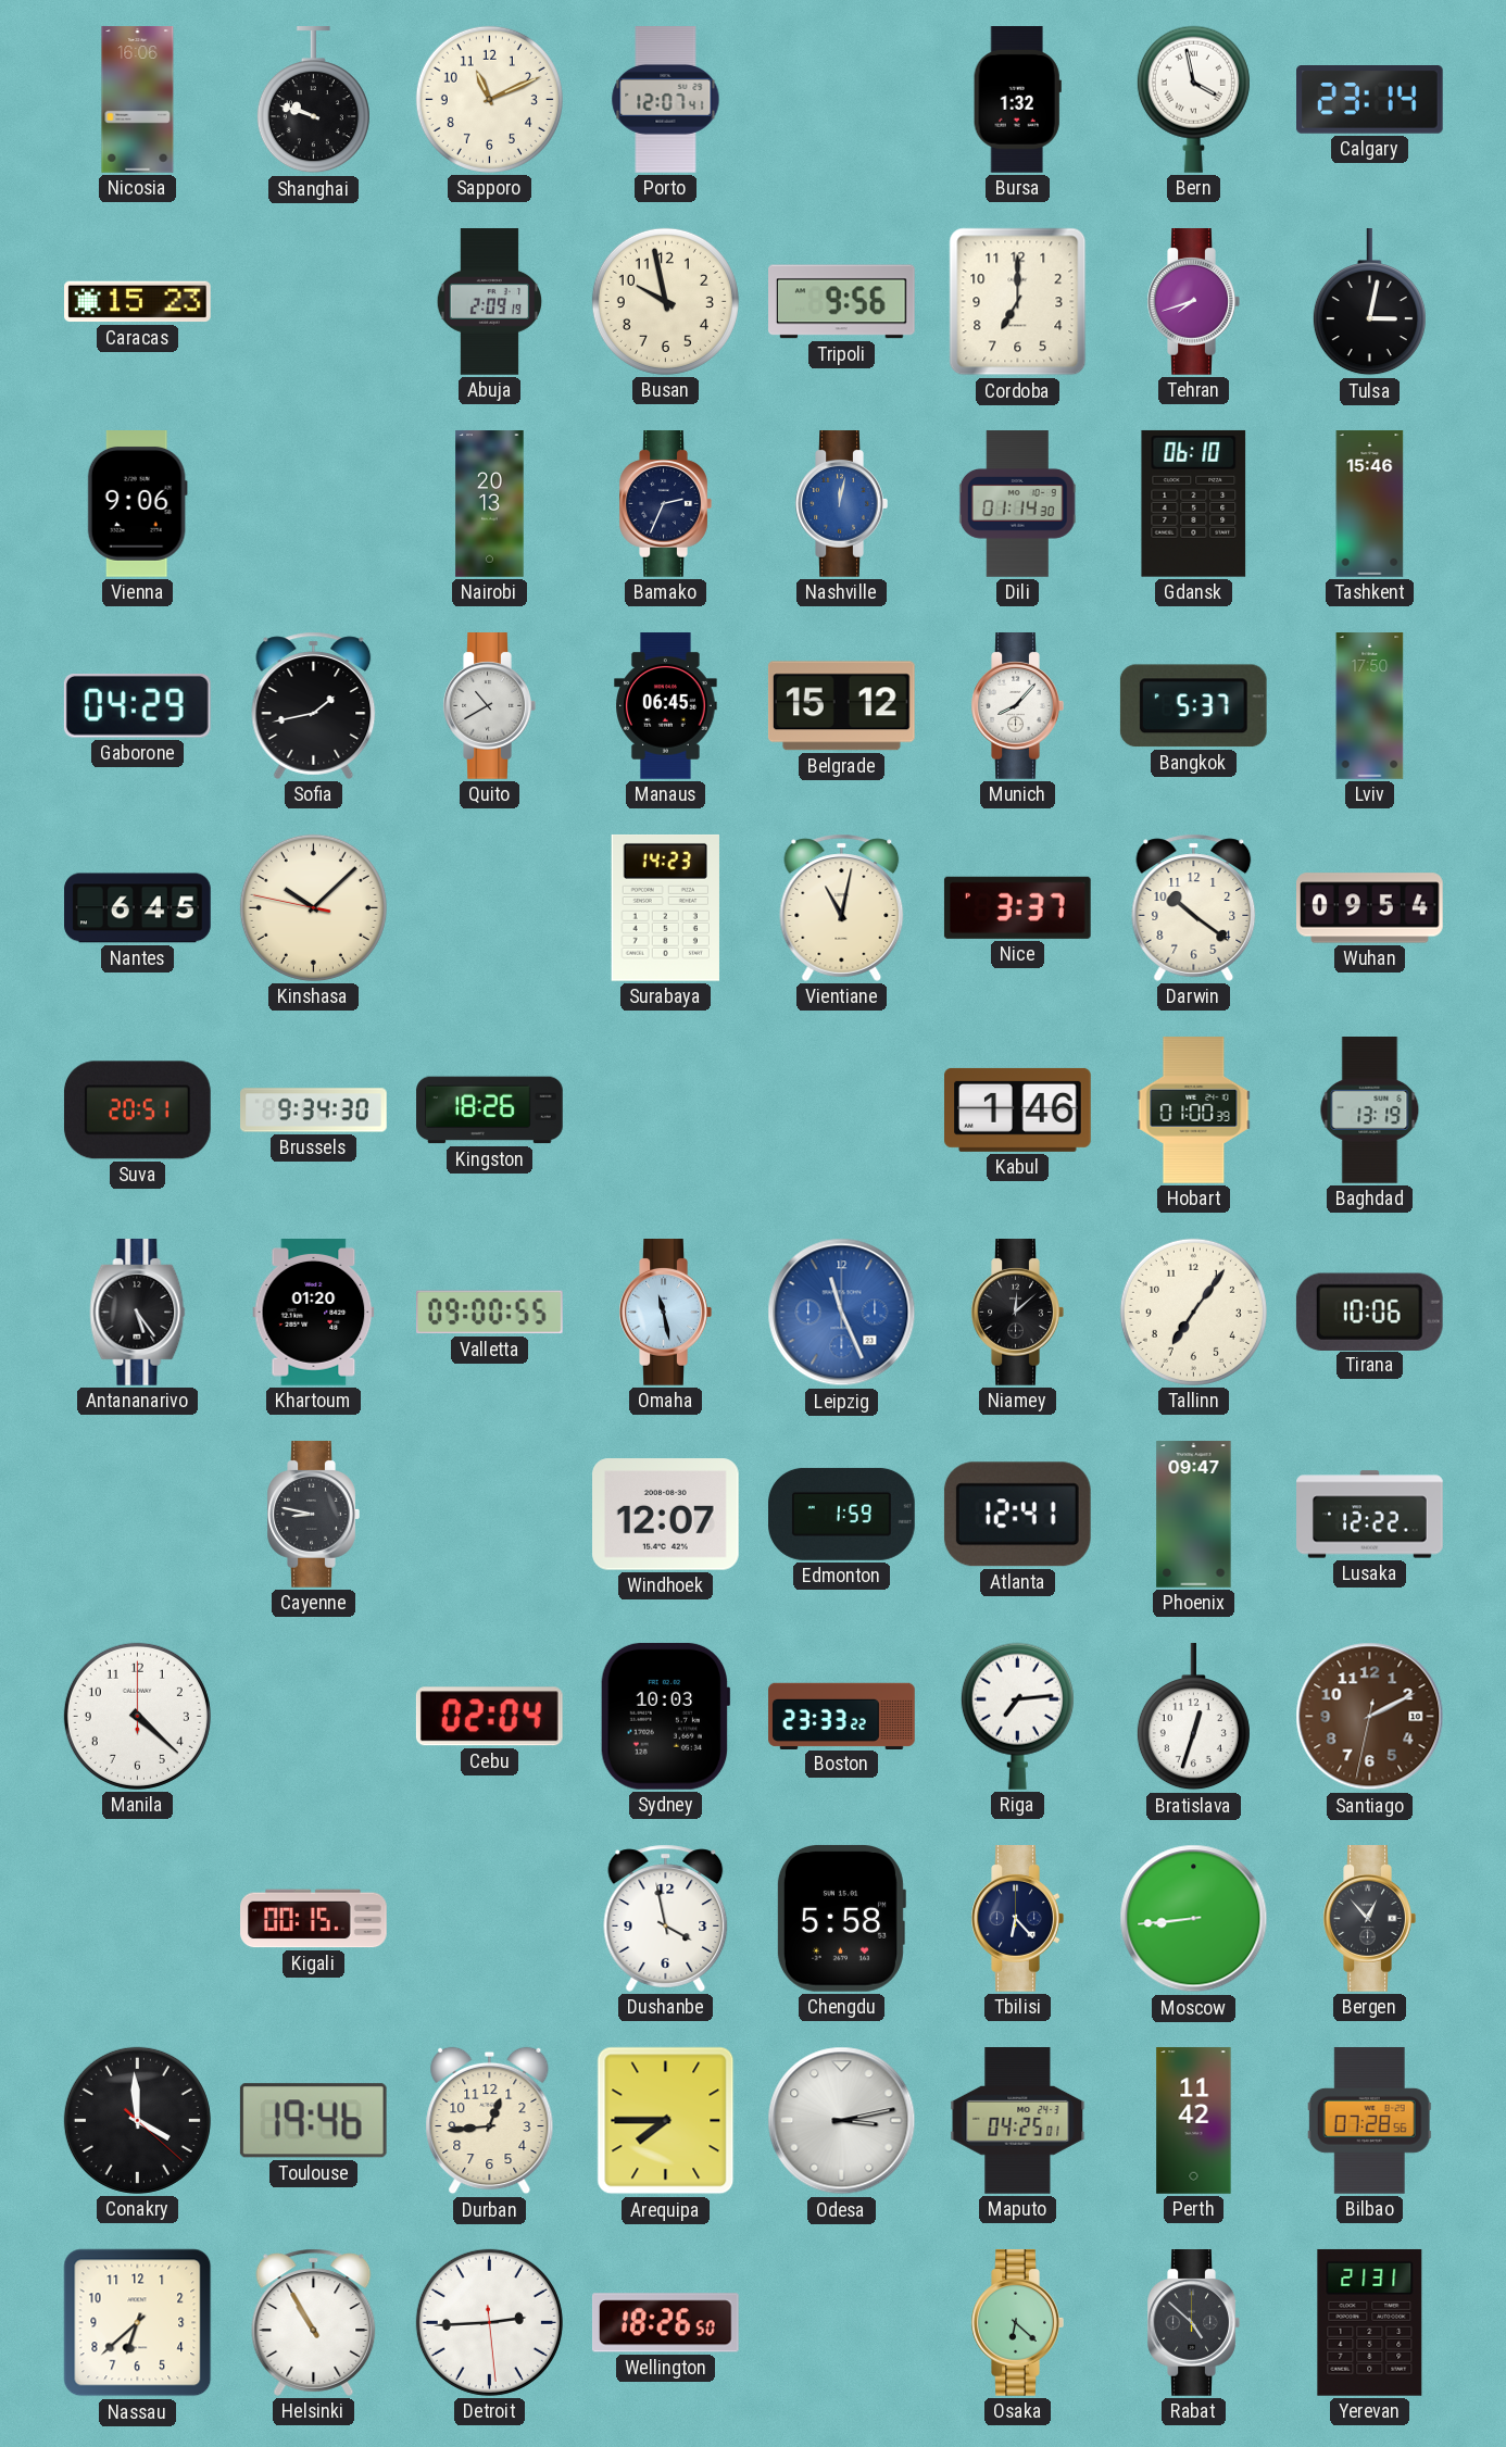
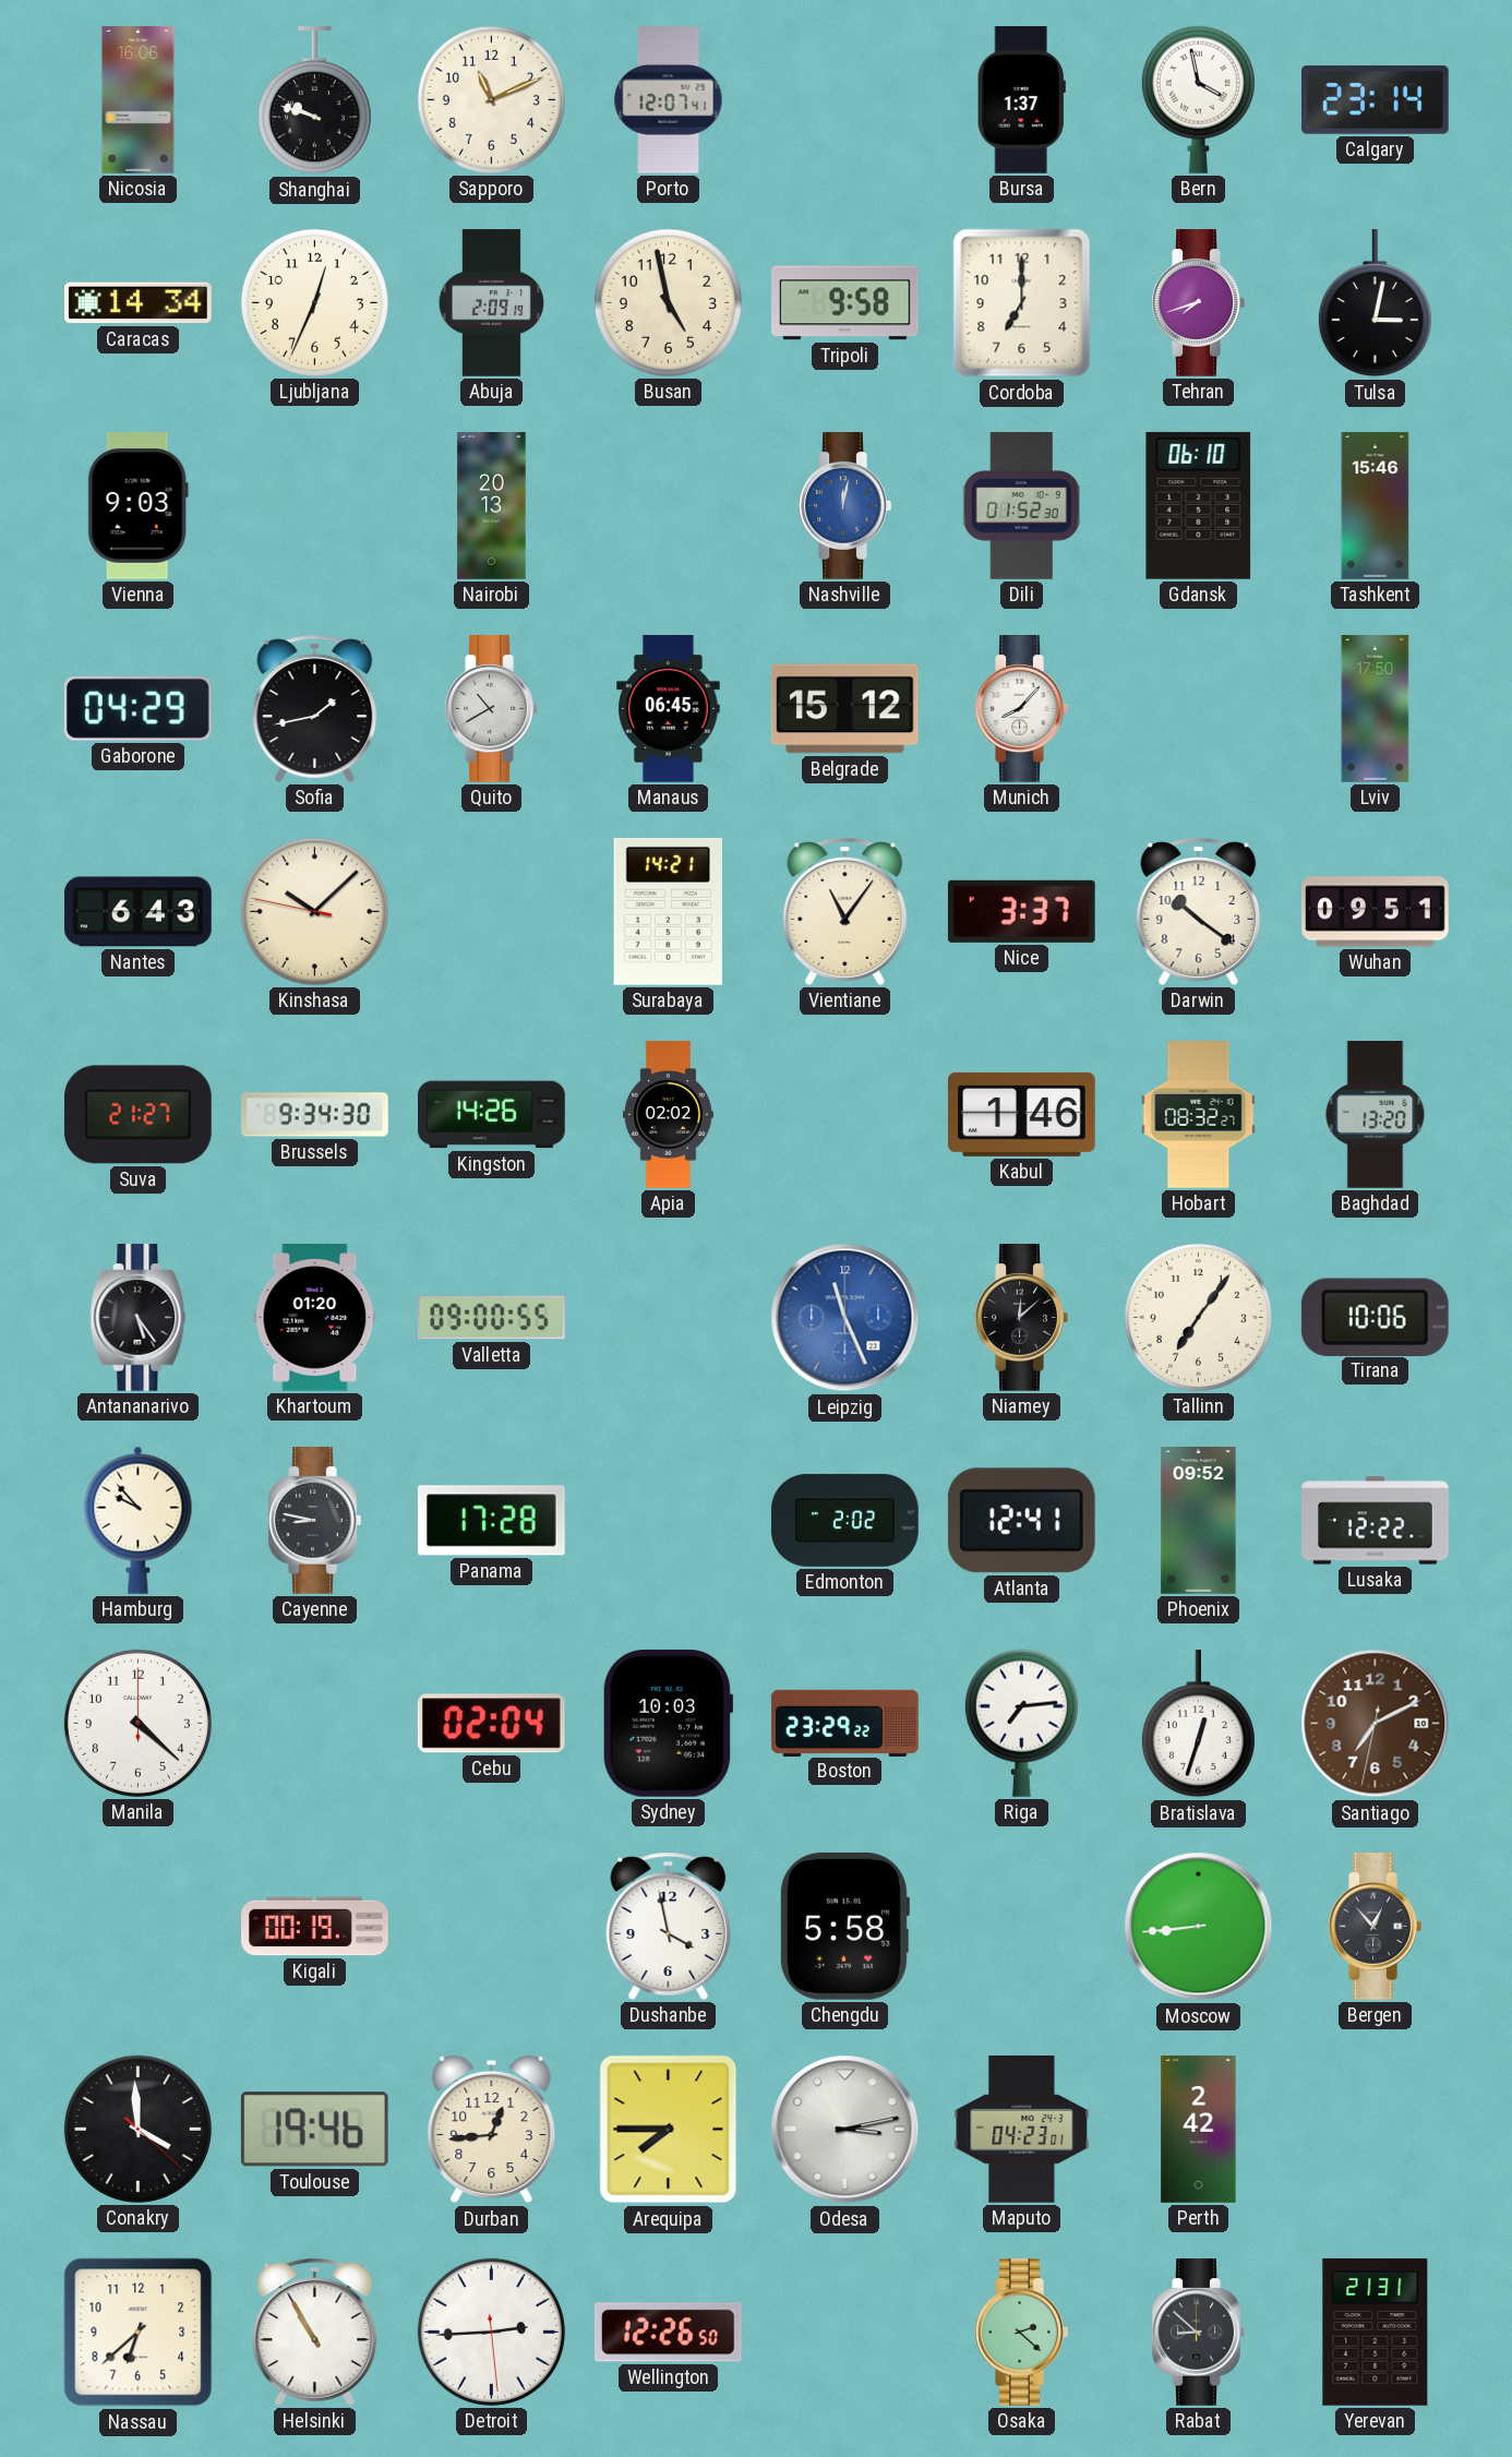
Bursa: 1:32 -> 1:37 (1021, 100)
Caracas: 15:23 -> 14:34 (139, 303)
Ljubljana: none -> 12:34 (314, 302)
Busan: 9:58 -> 4:58 (668, 302)
Tripoli: 9:56 -> 9:58 (845, 303)
Vienna: 9:06 -> 9:03 (137, 506)
Bamako: 2:34 -> none (665, 504)
Dili: 01:14 -> 01:52 (1021, 506)
Bangkok: 5:37 -> none (1193, 706)
Nantes: 6:45 -> 6:43 (139, 912)
Surabaya: 14:23 -> 14:21 (668, 911)
Vientiane: 11:02 -> 11:06 (845, 911)
Wuhan: 09:54 -> 09:51 (1376, 912)
Suva: 20:51 -> 21:27 (137, 1115)
Kingston: 18:26 -> 14:26 (492, 1115)
Apia: none -> 02:02 (668, 1115)
Hobart: 01:00 -> 08:32 (1199, 1115)
Baghdad: 13:19 -> 13:20 (1376, 1115)
Omaha: 11:28 -> none (665, 1313)
Hamburg: none -> 9:53 (139, 1520)
Panama: none -> 17:28 (491, 1521)
Windhoek: 12:07 -> none (666, 1515)
Edmonton: 1:59 -> 2:02 (845, 1520)
Phoenix: 09:47 -> 09:52 (1199, 1521)
Boston: 23:33 -> 23:29 (845, 1723)
Santiago: 2:10 -> 7:10 (1376, 1724)
Kigali: 00:15 -> 00:19 (315, 1927)
Tbilisi: 6:23 -> none (1017, 1919)
Maputo: 04:25 -> 04:23 (1022, 2130)
Perth: 11:42 -> 2:42 (1199, 2130)
Bilbao: 07:28 -> none (1369, 2121)
Wellington: 18:26 -> 12:26 (668, 2333)
Osaka: 6:22 -> 2:22 (1021, 2333)
Rabat: 4:52 -> 8:52 (1198, 2333)
